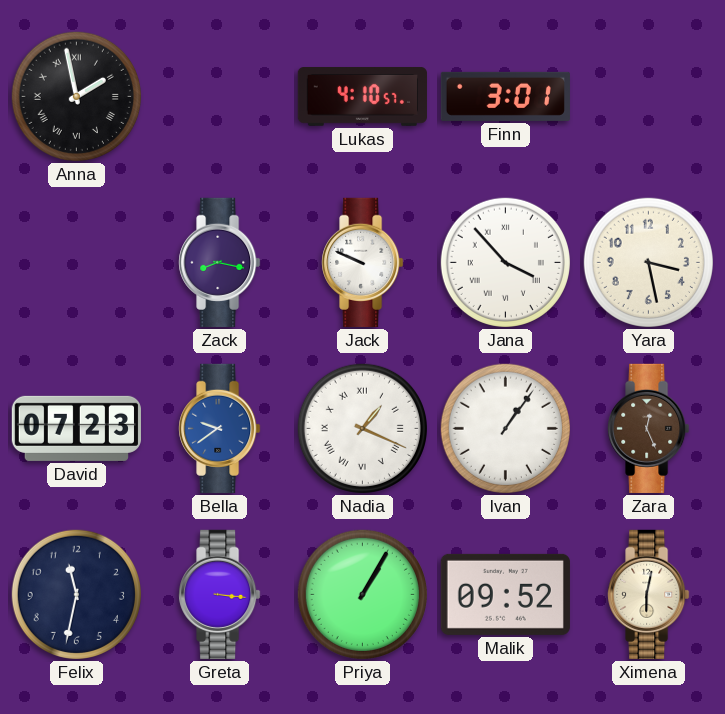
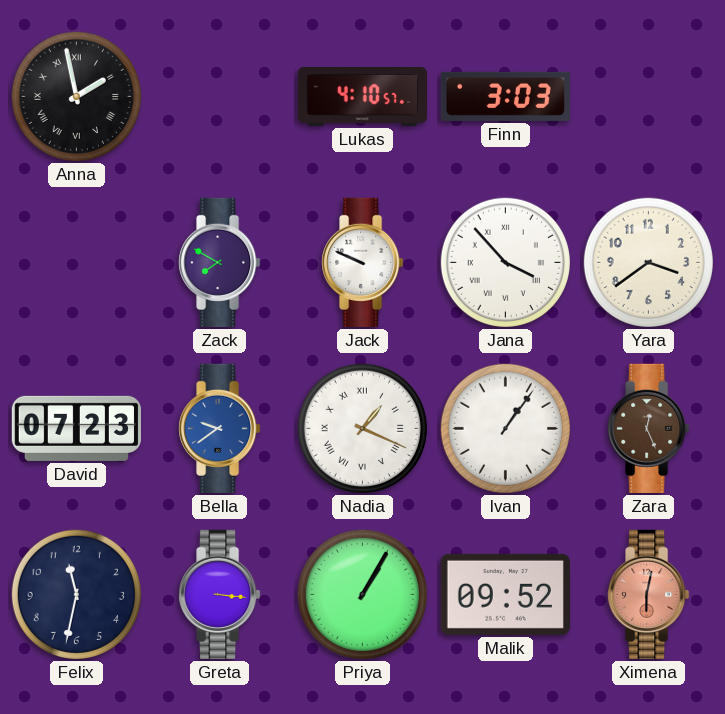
Finn: 3:01 -> 3:03 (505, 96)
Zack: 8:17 -> 7:50 (220, 262)
Yara: 3:28 -> 3:39 (648, 262)
Ximena dial: cream -> salmon (649, 594)
